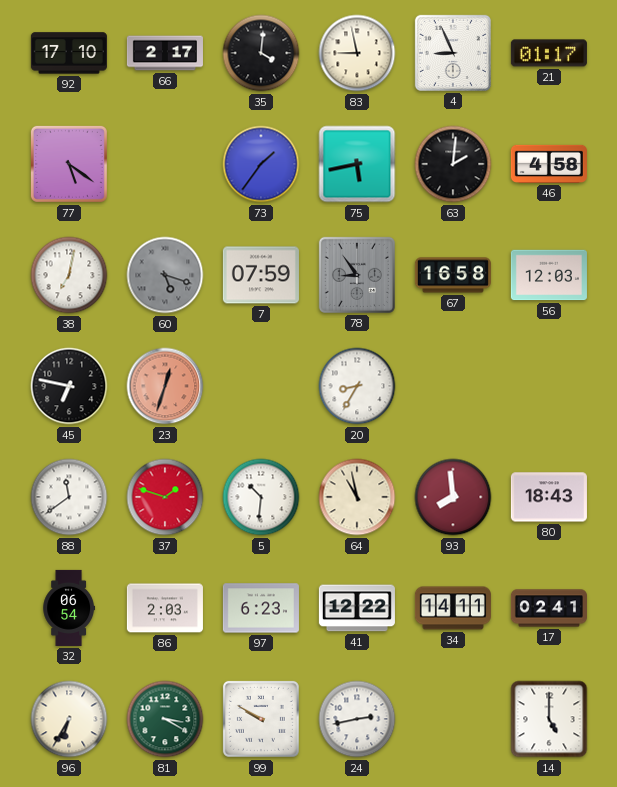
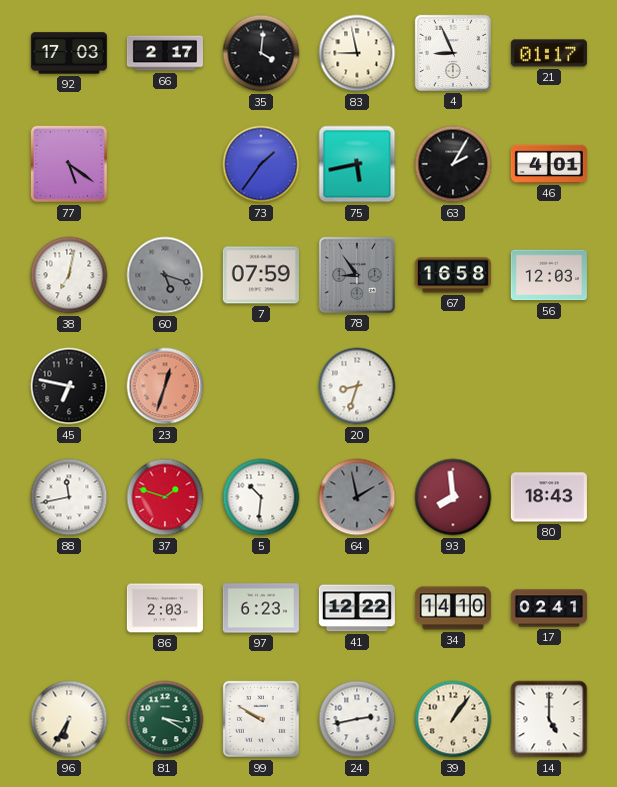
92: 17:10 -> 17:03 (69, 53)
63: 2:01 -> 2:05 (453, 164)
46: 4:58 -> 4:01 (549, 164)
20: 8:35 -> 8:33 (357, 386)
88: 11:39 -> 11:43 (69, 497)
64: 10:58 -> 1:58 (357, 497)
64 dial: cream -> grey (357, 497)
32: 06:54 -> none (69, 608)
34: 14:11 -> 14:10 (453, 608)
39: none -> 1:06 (453, 719)
